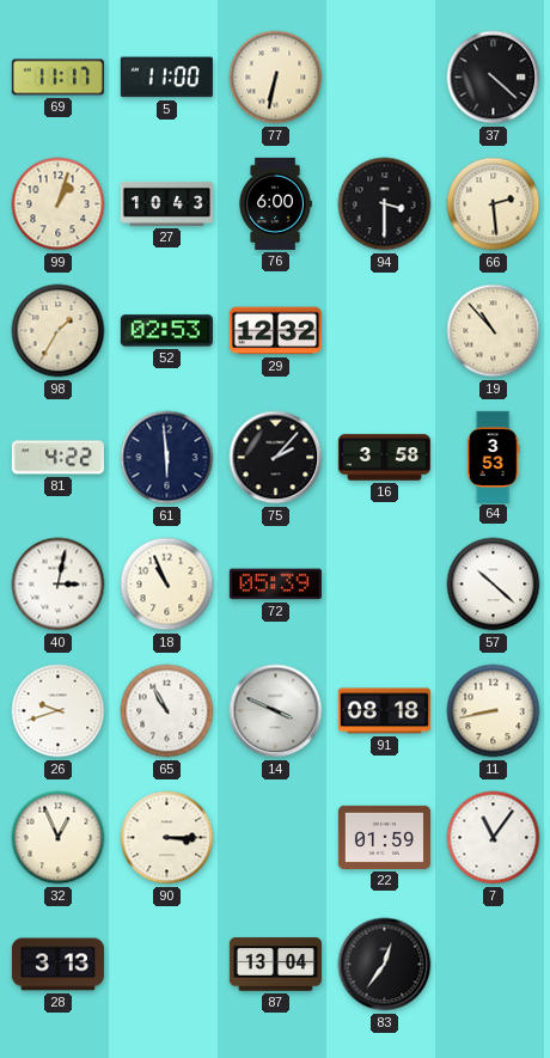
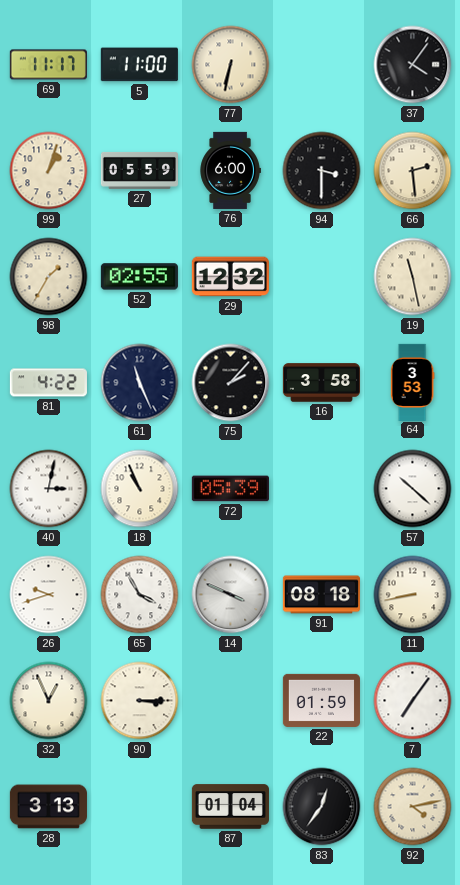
37: 4:22 -> 4:06 (413, 65)
27: 10:43 -> 05:59 (139, 170)
52: 02:53 -> 02:55 (139, 277)
19: 10:53 -> 11:28 (413, 277)
61: 5:59 -> 11:26 (140, 383)
65: 10:55 -> 3:55 (140, 595)
7: 11:06 -> 7:06 (413, 701)
87: 13:04 -> 01:04 (230, 807)
92: none -> 4:13 (413, 807)
